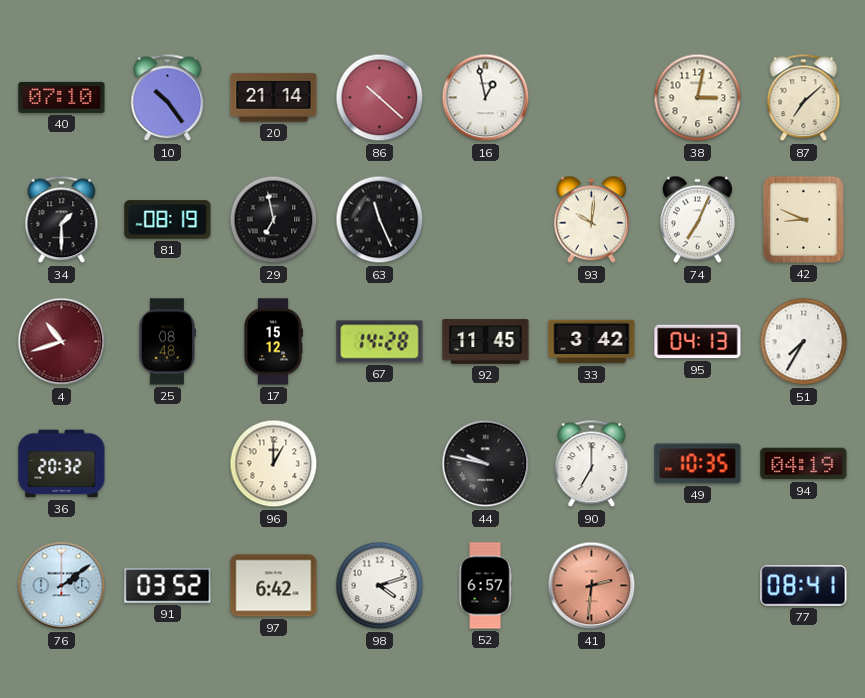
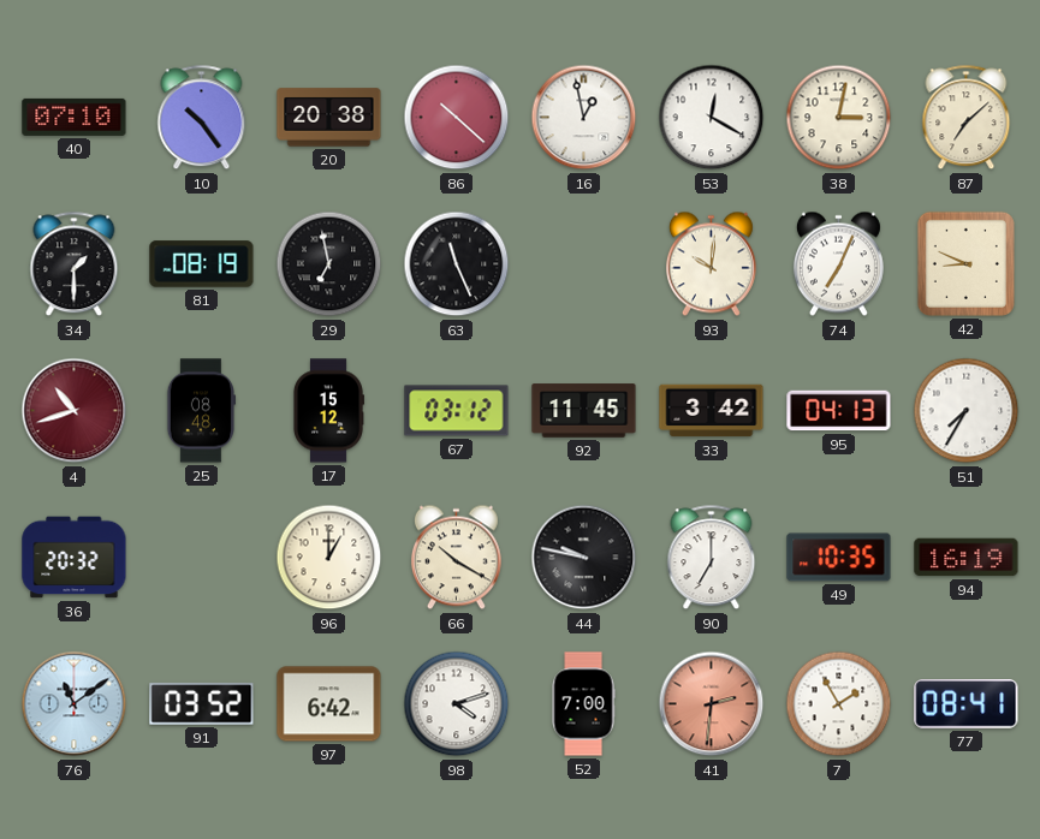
20: 21:14 -> 20:38 (329, 118)
53: none -> 12:20 (712, 118)
67: 14:28 -> 03:12 (457, 411)
66: none -> 10:20 (456, 558)
94: 04:19 -> 16:19 (967, 558)
76: 2:09 -> 11:09 (75, 704)
52: 6:57 -> 7:00 (583, 704)
7: none -> 1:55 (839, 704)
